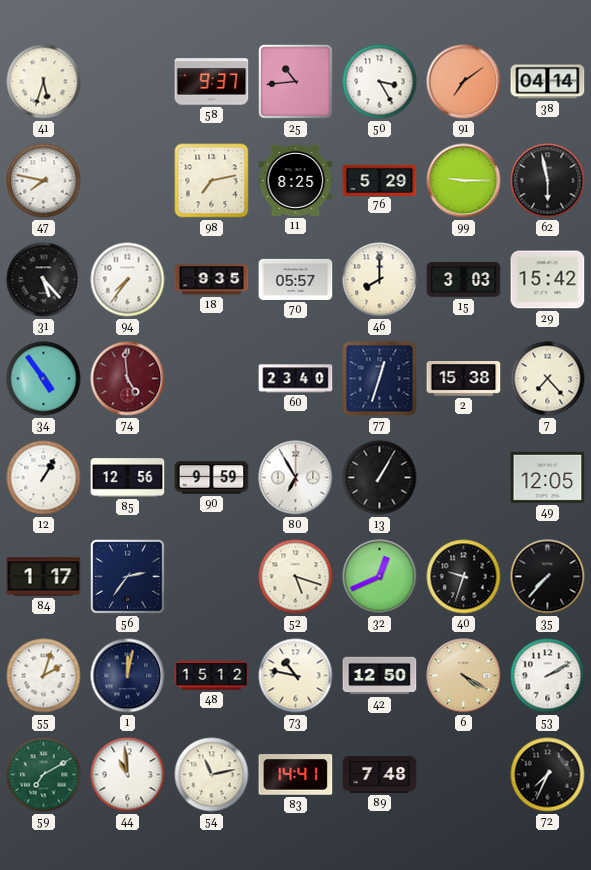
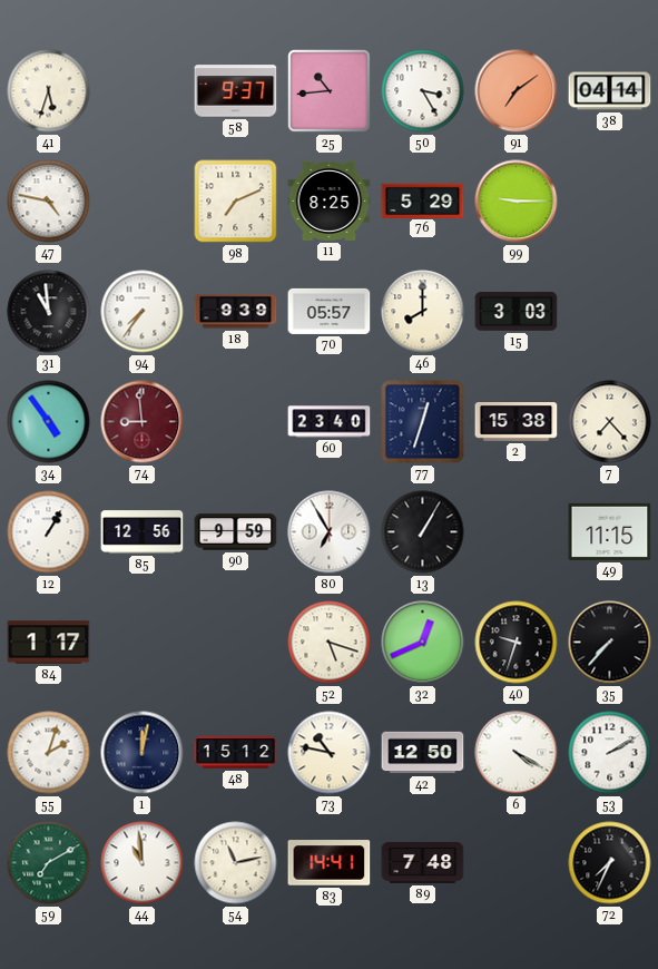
47: 7:47 -> 4:47 (49, 202)
98: 7:13 -> 7:11 (236, 202)
62: 5:58 -> none (548, 181)
31: 5:23 -> 10:59 (49, 312)
18: 9:35 -> 9:39 (236, 312)
29: 15:42 -> none (548, 280)
74: 4:59 -> 8:59 (143, 422)
49: 12:05 -> 11:15 (610, 531)
56: 2:36 -> none (128, 577)
6 dial: champagne -> white (517, 753)
